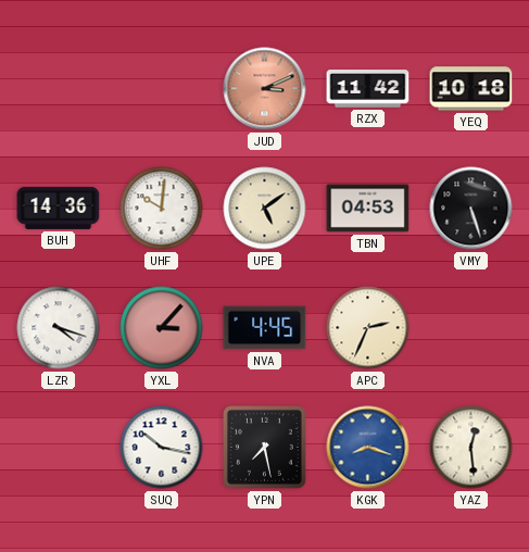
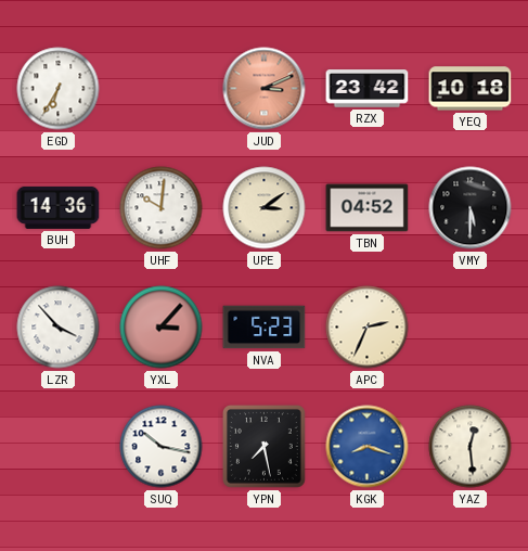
EGD: none -> 6:35 (59, 89)
RZX: 11:42 -> 23:42 (368, 89)
UPE: 5:09 -> 3:09 (265, 208)
TBN: 04:53 -> 04:52 (368, 208)
VMY: 5:27 -> 5:30 (471, 208)
LZR: 4:18 -> 3:53 (59, 328)
NVA: 4:45 -> 5:23 (265, 328)
